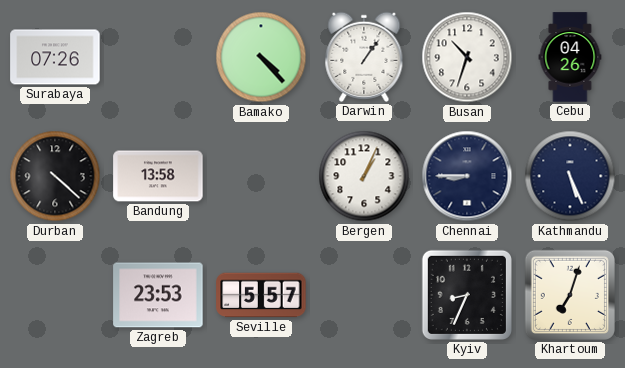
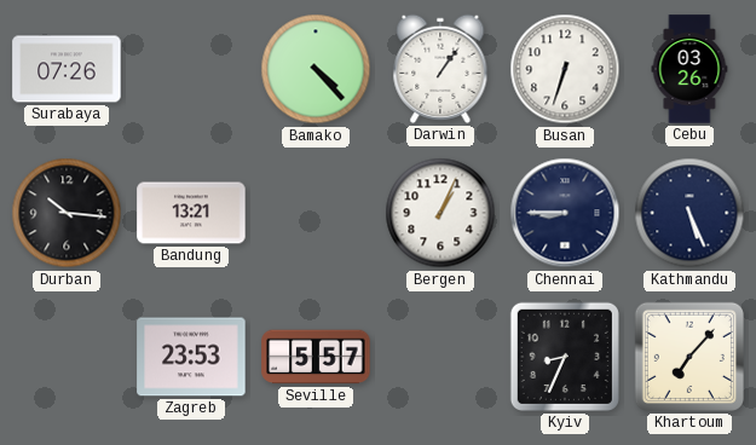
Busan: 10:33 -> 6:33 (565, 69)
Cebu: 04:26 -> 03:26 (689, 69)
Durban: 4:22 -> 10:16 (67, 213)
Bandung: 13:58 -> 13:21 (191, 213)
Khartoum: 7:03 -> 7:07 (689, 357)
